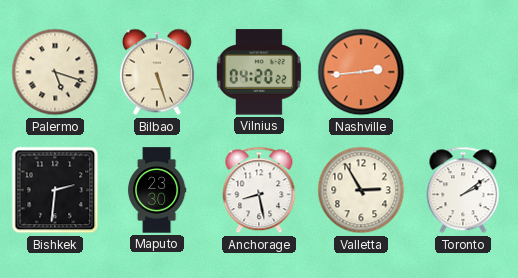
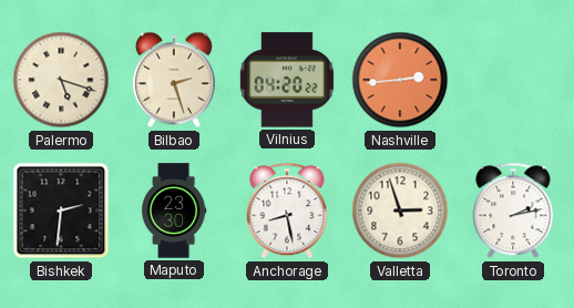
Bilbao: 5:27 -> 2:27 (174, 80)
Valletta: 2:55 -> 2:57 (400, 211)
Toronto: 2:09 -> 2:13 (513, 211)
